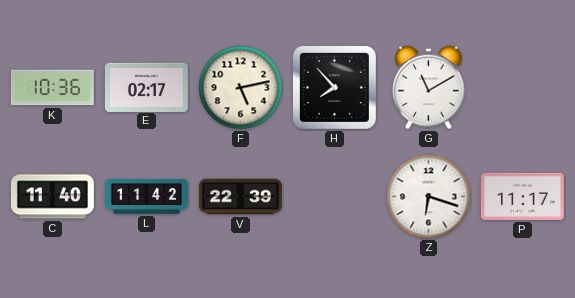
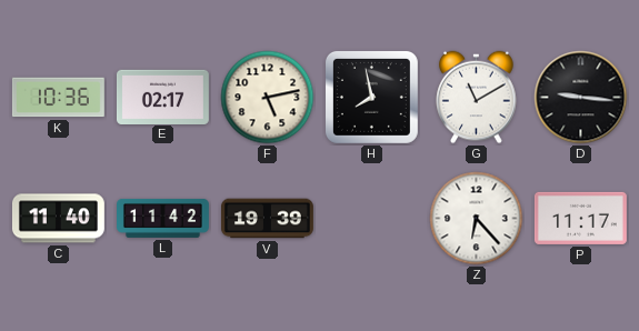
H: 7:53 -> 7:58 (371, 97)
D: none -> 9:16 (581, 98)
V: 22:39 -> 19:39 (267, 219)
Z: 6:18 -> 6:23 (477, 219)
